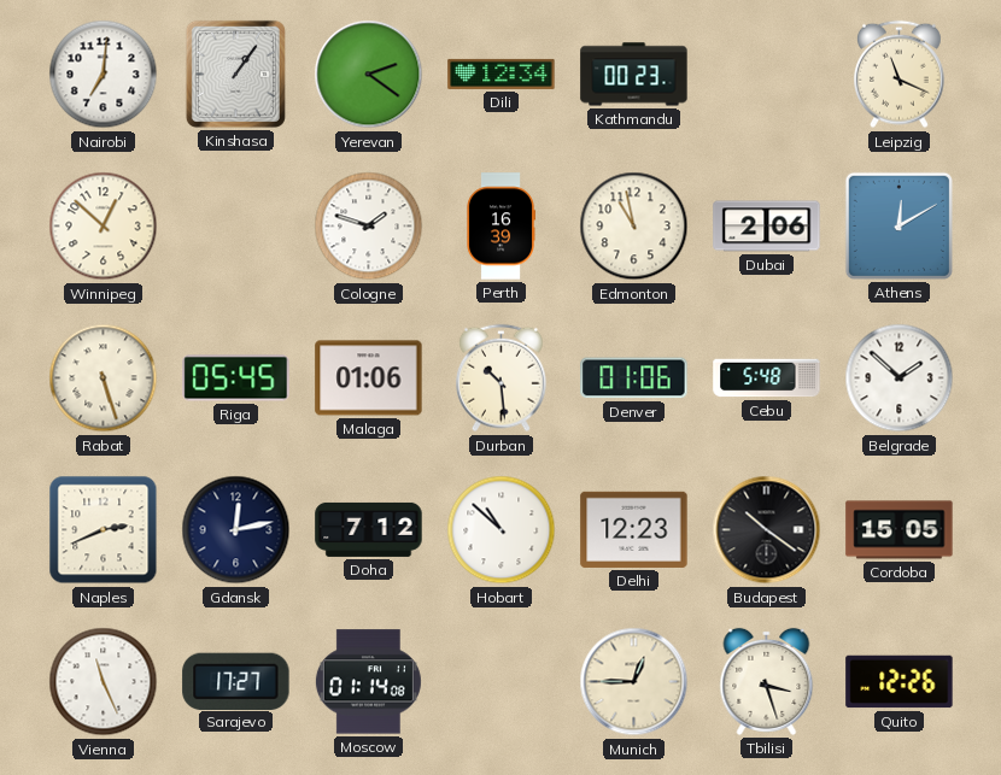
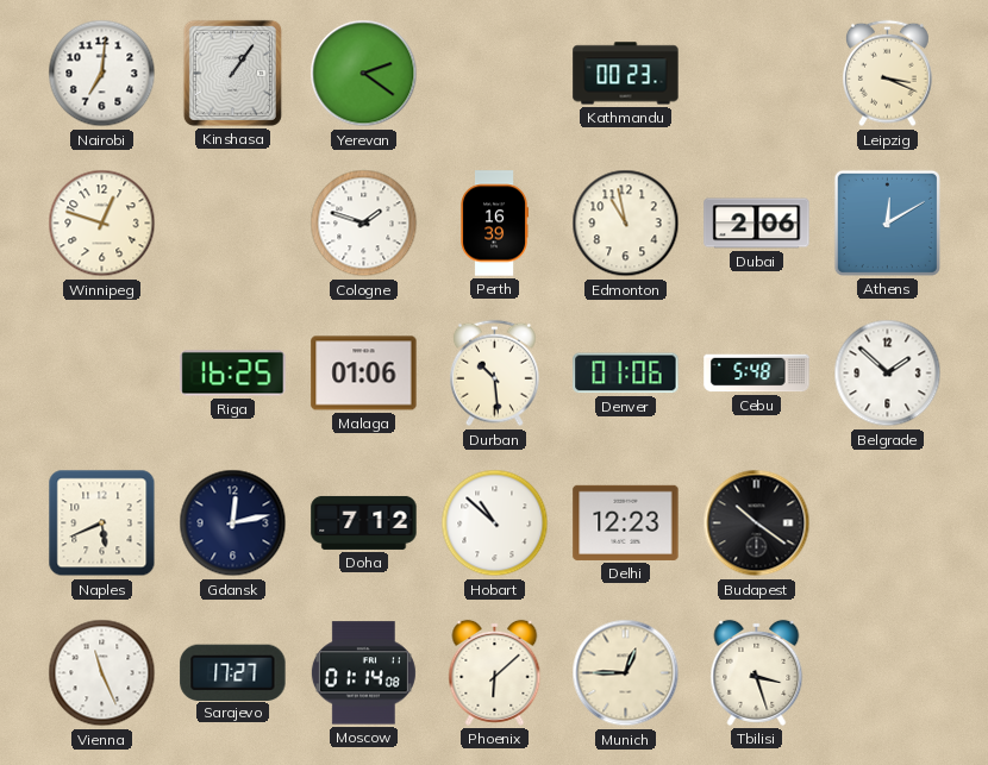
Dili: 12:34 -> none (502, 74)
Leipzig: 11:19 -> 3:19 (888, 74)
Winnipeg: 12:52 -> 12:48 (102, 224)
Rabat: 5:27 -> none (104, 378)
Riga: 05:45 -> 16:25 (233, 374)
Naples: 2:41 -> 5:41 (102, 523)
Cordoba: 15:05 -> none (900, 530)
Phoenix: none -> 6:08 (495, 672)
Quito: 12:26 -> none (900, 682)
